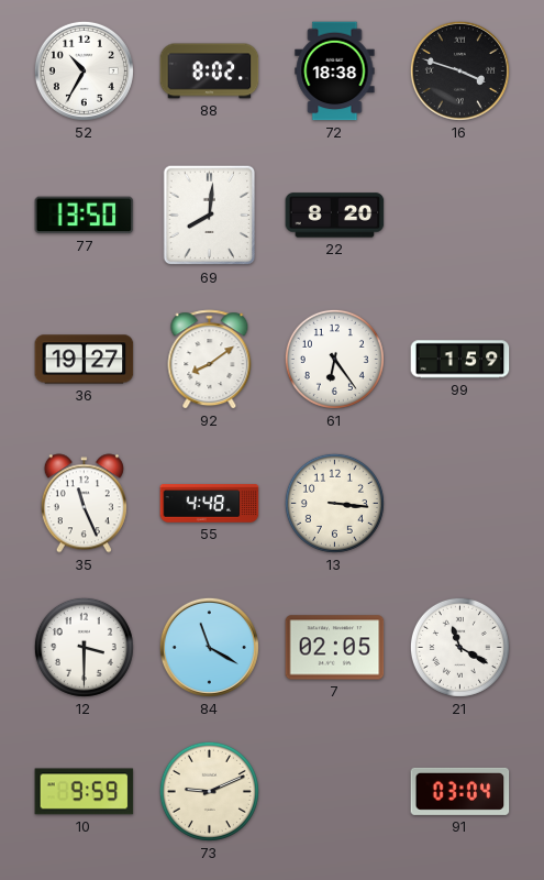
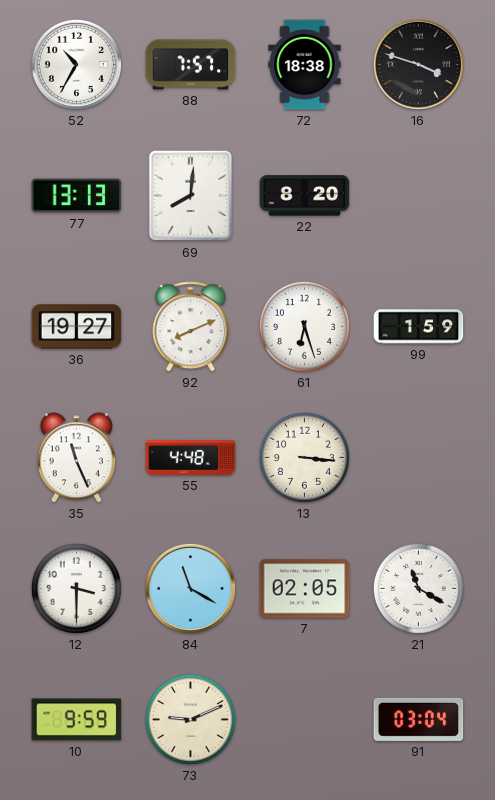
88: 8:02 -> 7:57 (191, 65)
77: 13:50 -> 13:13 (77, 196)
92: 8:09 -> 8:11 (191, 327)
61: 6:24 -> 6:27 (304, 326)
